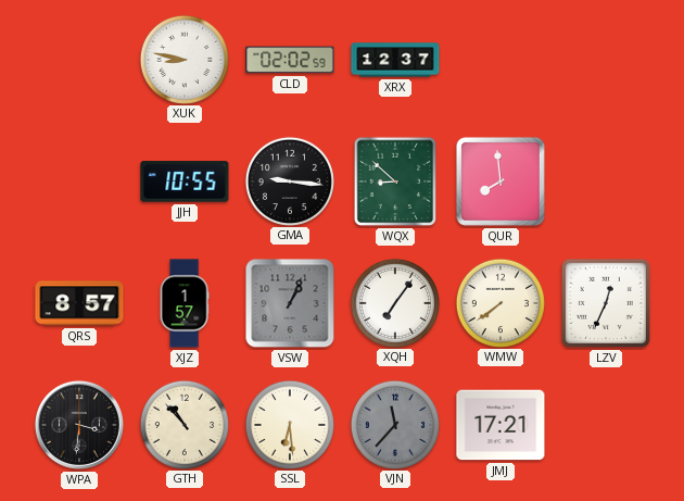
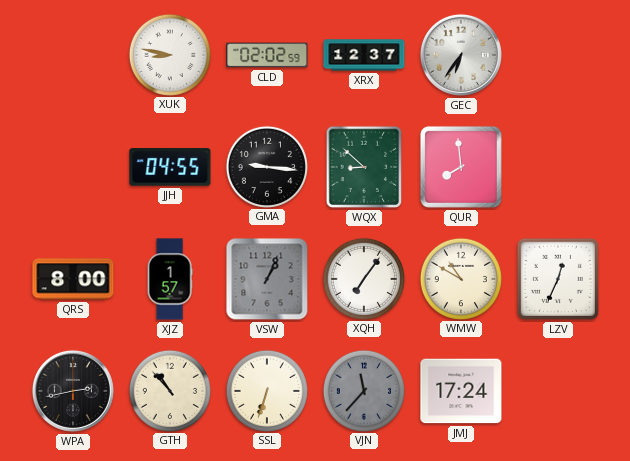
GEC: none -> 6:36 (461, 55)
JJH: 10:55 -> 04:55 (170, 167)
QRS: 8:57 -> 8:00 (73, 279)
WMW: 7:39 -> 10:50 (460, 278)
WPA: 3:31 -> 2:43 (73, 391)
SSL: 6:29 -> 6:33 (266, 390)
JMJ: 17:21 -> 17:24 (461, 391)
